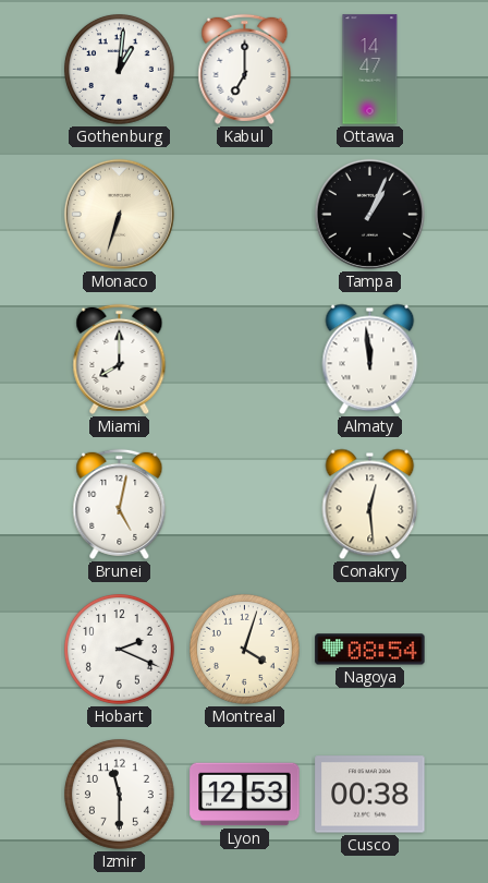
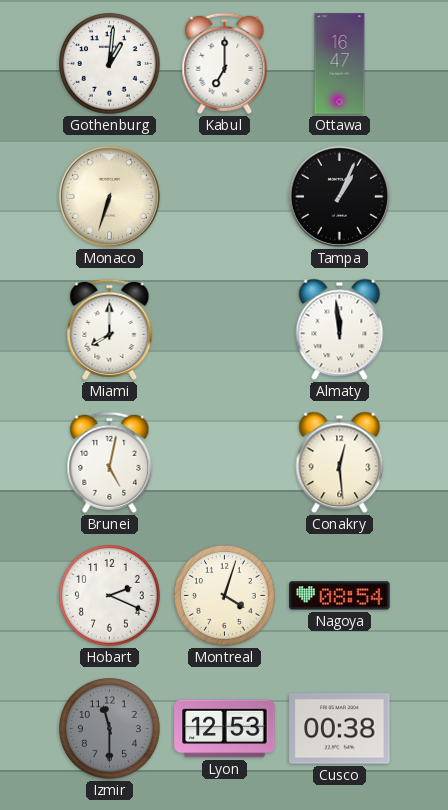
Ottawa: 14:47 -> 16:47 (340, 64)
Izmir dial: white -> grey (110, 729)
